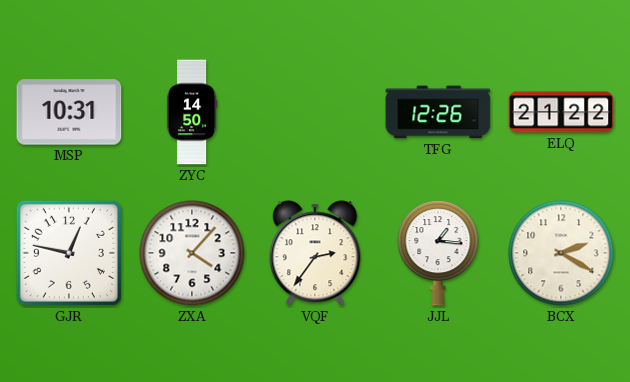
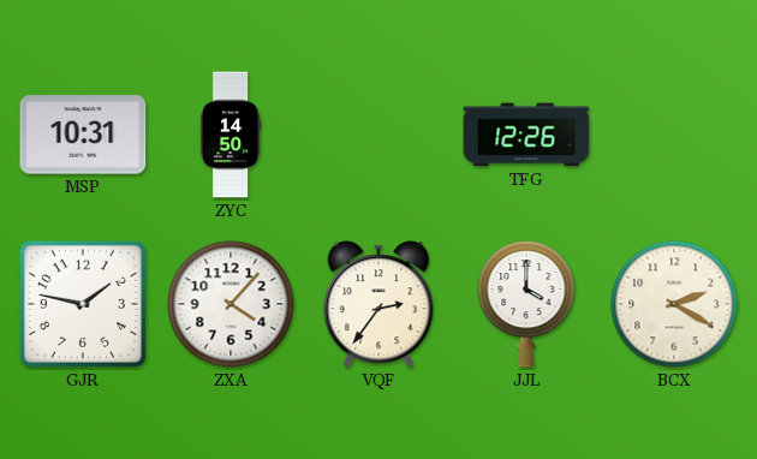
ELQ: 21:22 -> none (561, 112)
GJR: 12:47 -> 1:47 (83, 304)
JJL: 1:16 -> 4:00 (526, 304)
